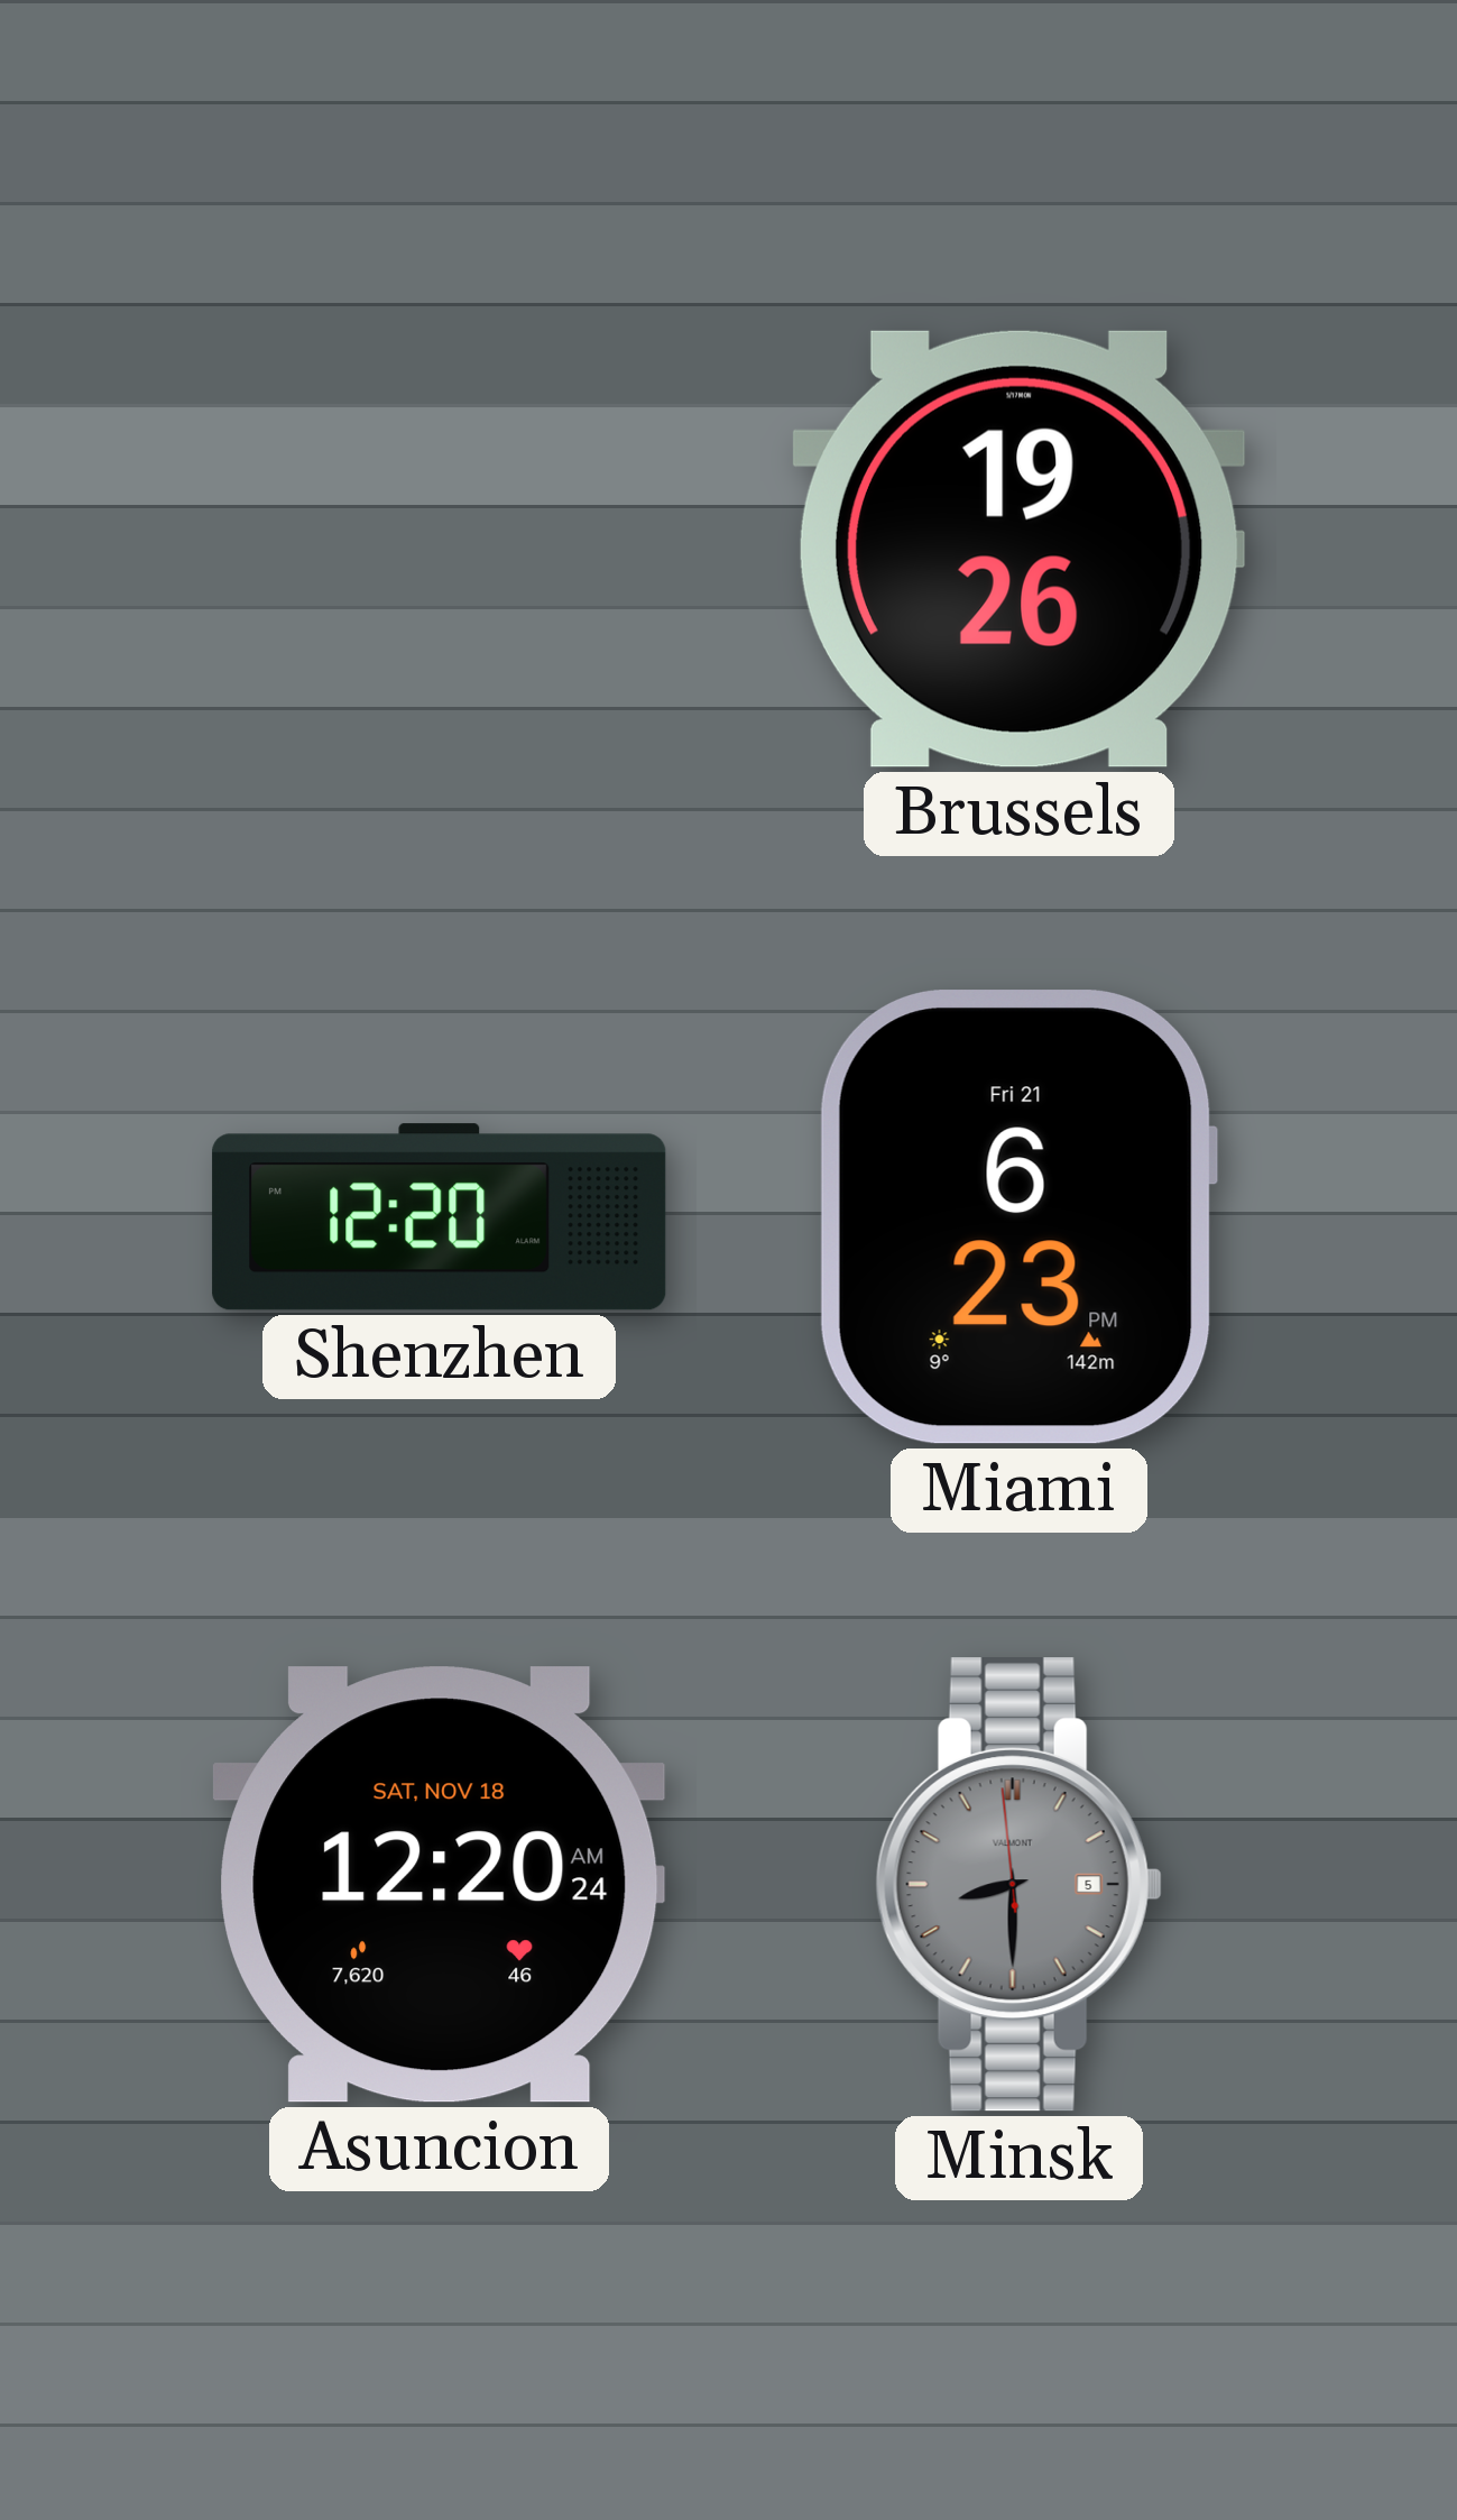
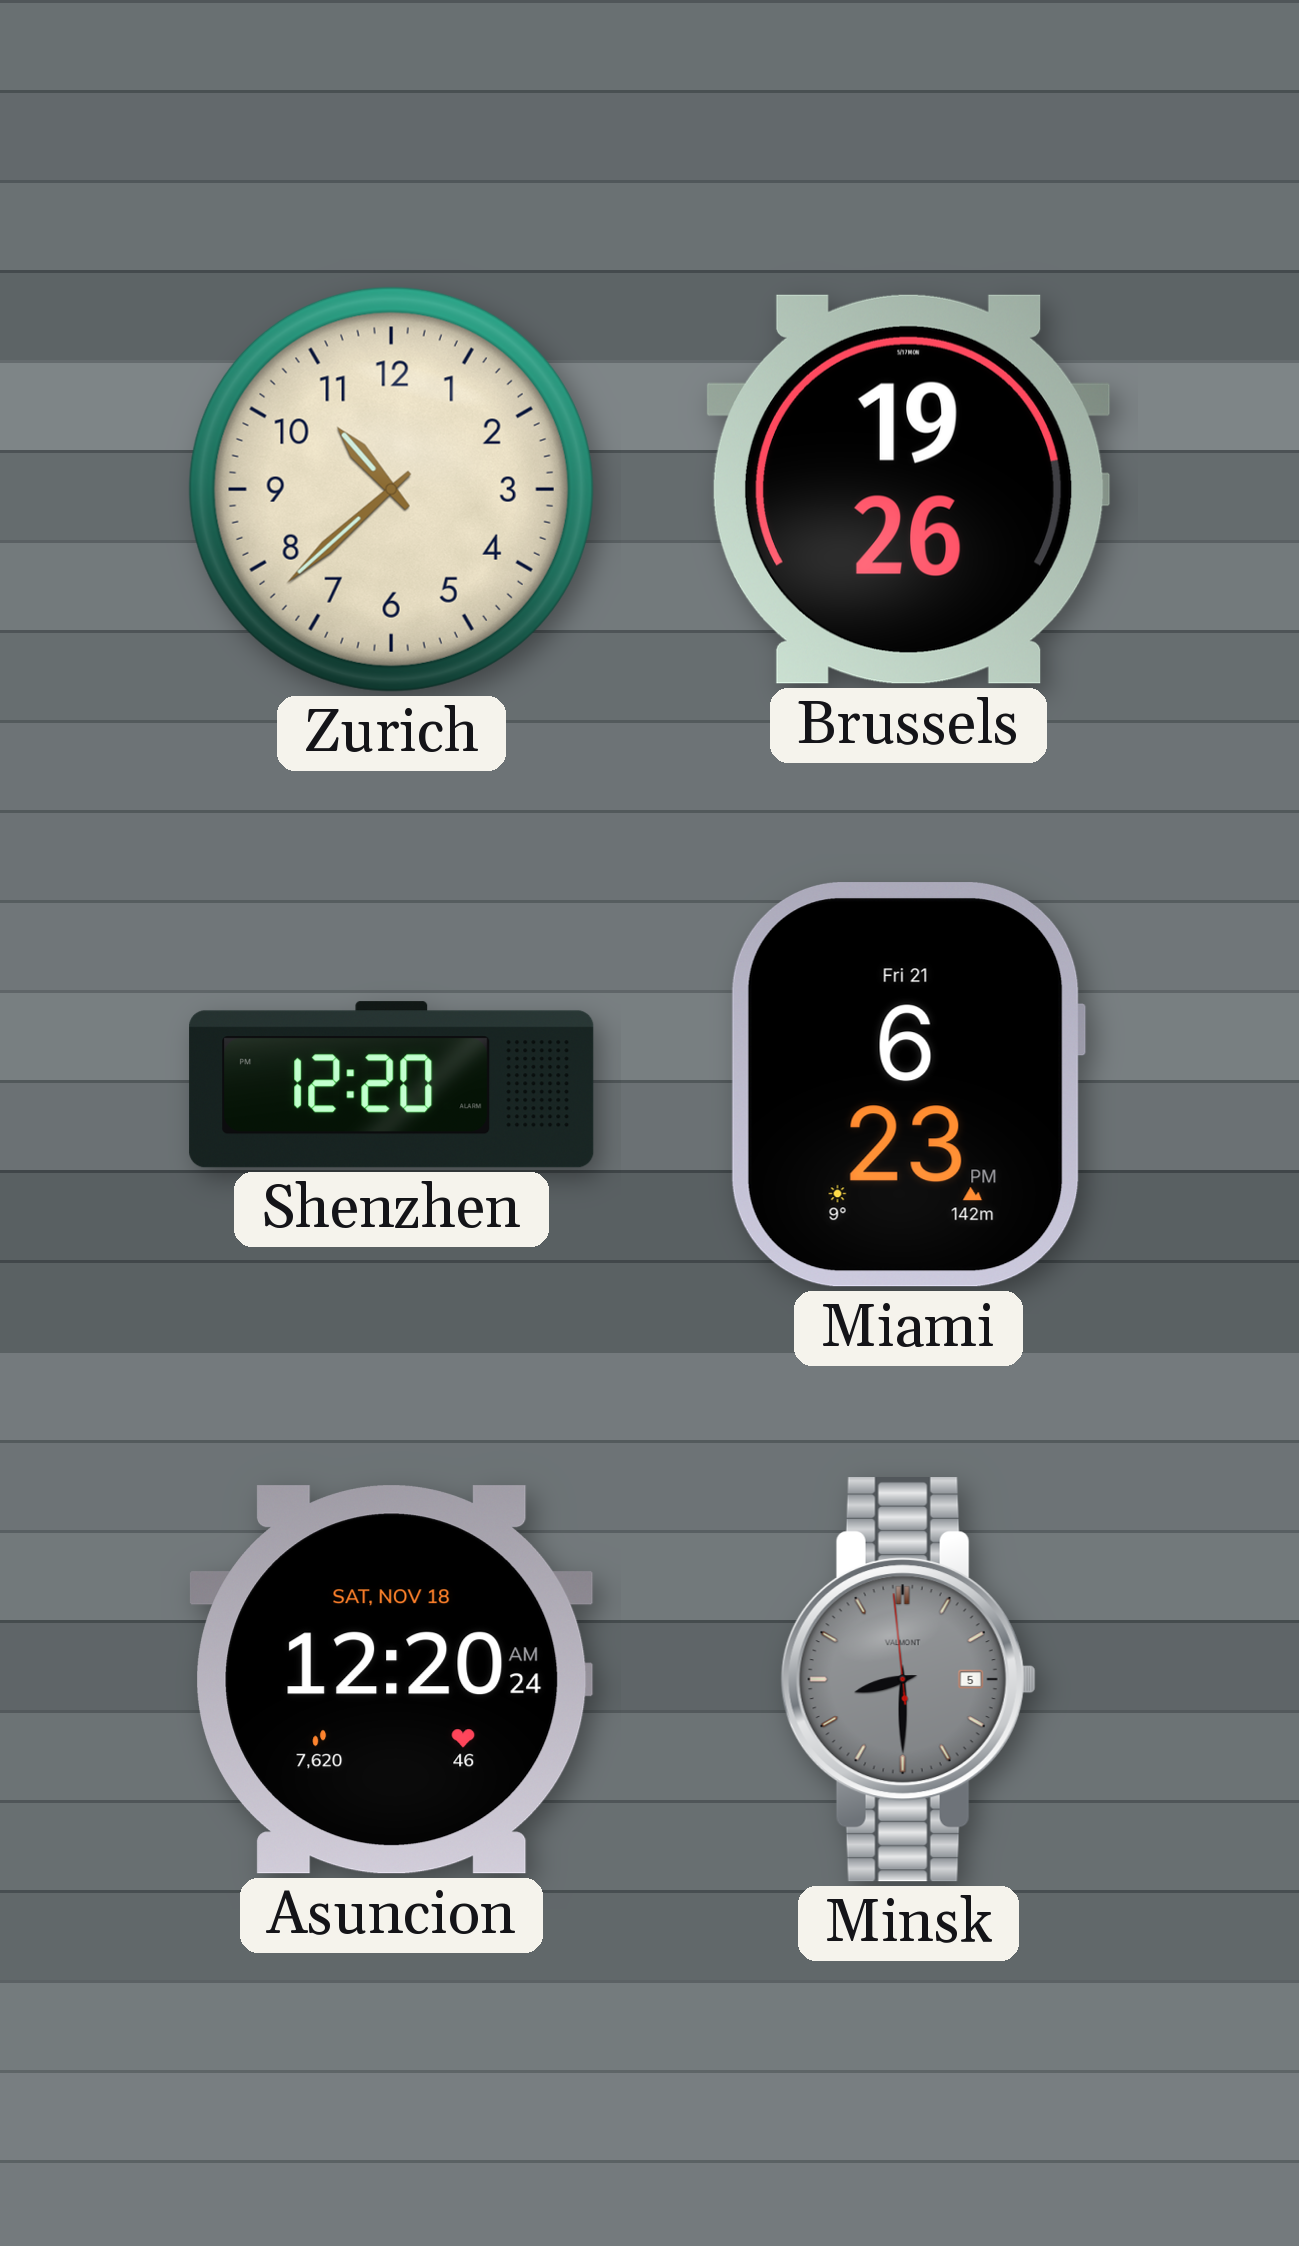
Zurich: none -> 10:38 (391, 489)
